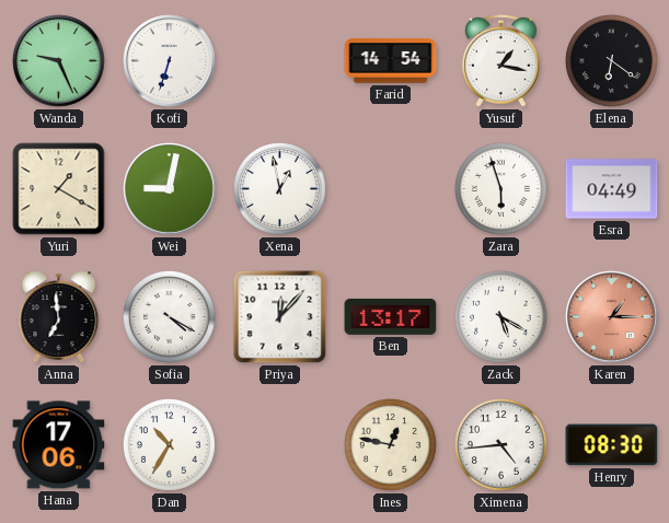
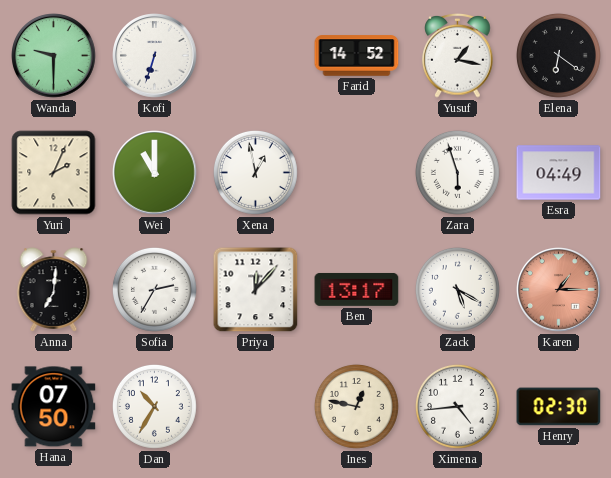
Wanda: 9:26 -> 9:30 (54, 56)
Farid: 14:54 -> 14:52 (357, 56)
Yuri: 1:20 -> 2:04 (54, 173)
Wei: 9:02 -> 11:00 (155, 173)
Anna: 6:59 -> 7:01 (54, 290)
Sofia: 4:20 -> 2:35 (154, 289)
Hana: 17:06 -> 07:50 (54, 407)
Henry: 08:30 -> 02:30 (559, 407)
